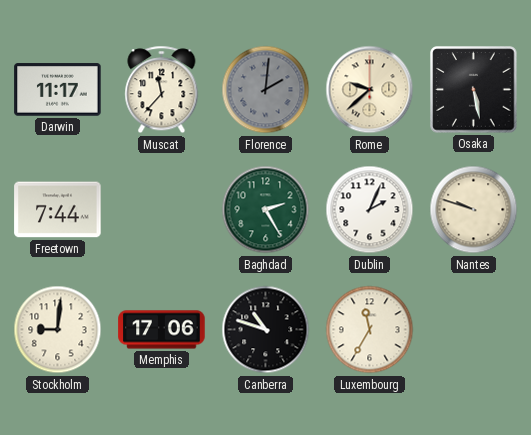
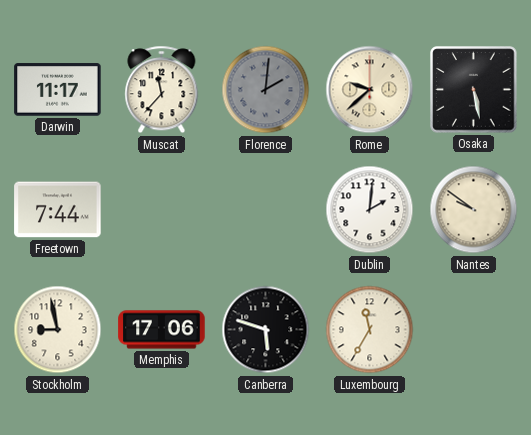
Baghdad: 2:25 -> none (266, 210)
Dublin: 2:04 -> 2:01 (370, 210)
Nantes: 9:48 -> 9:51 (474, 210)
Stockholm: 9:01 -> 8:58 (58, 330)
Canberra: 10:48 -> 5:48 (266, 330)
